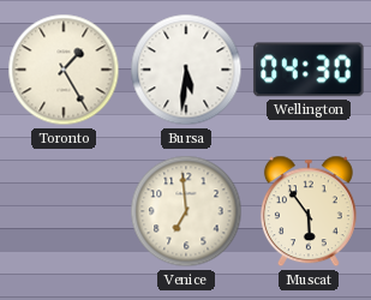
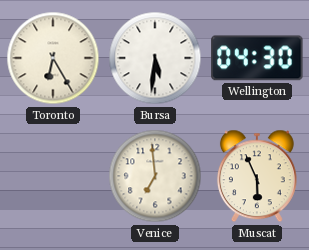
Toronto: 1:25 -> 6:25 (53, 58)
Muscat: 5:54 -> 5:56 (257, 176)
